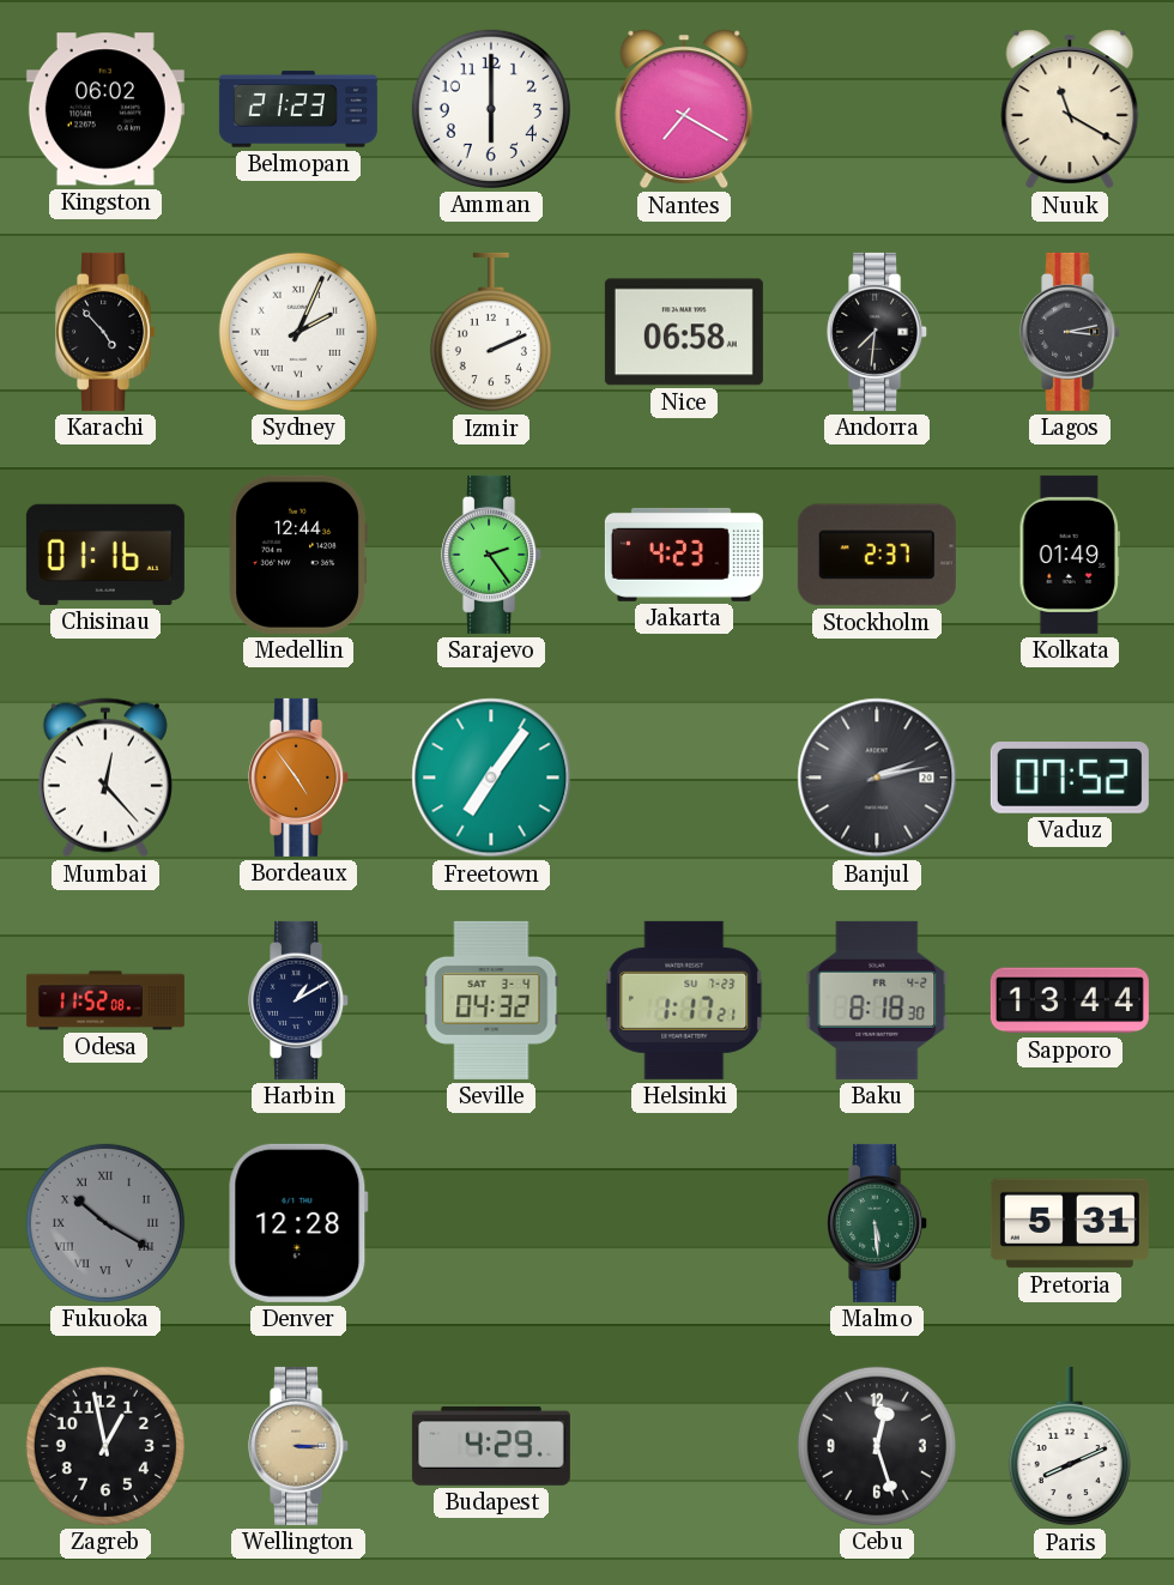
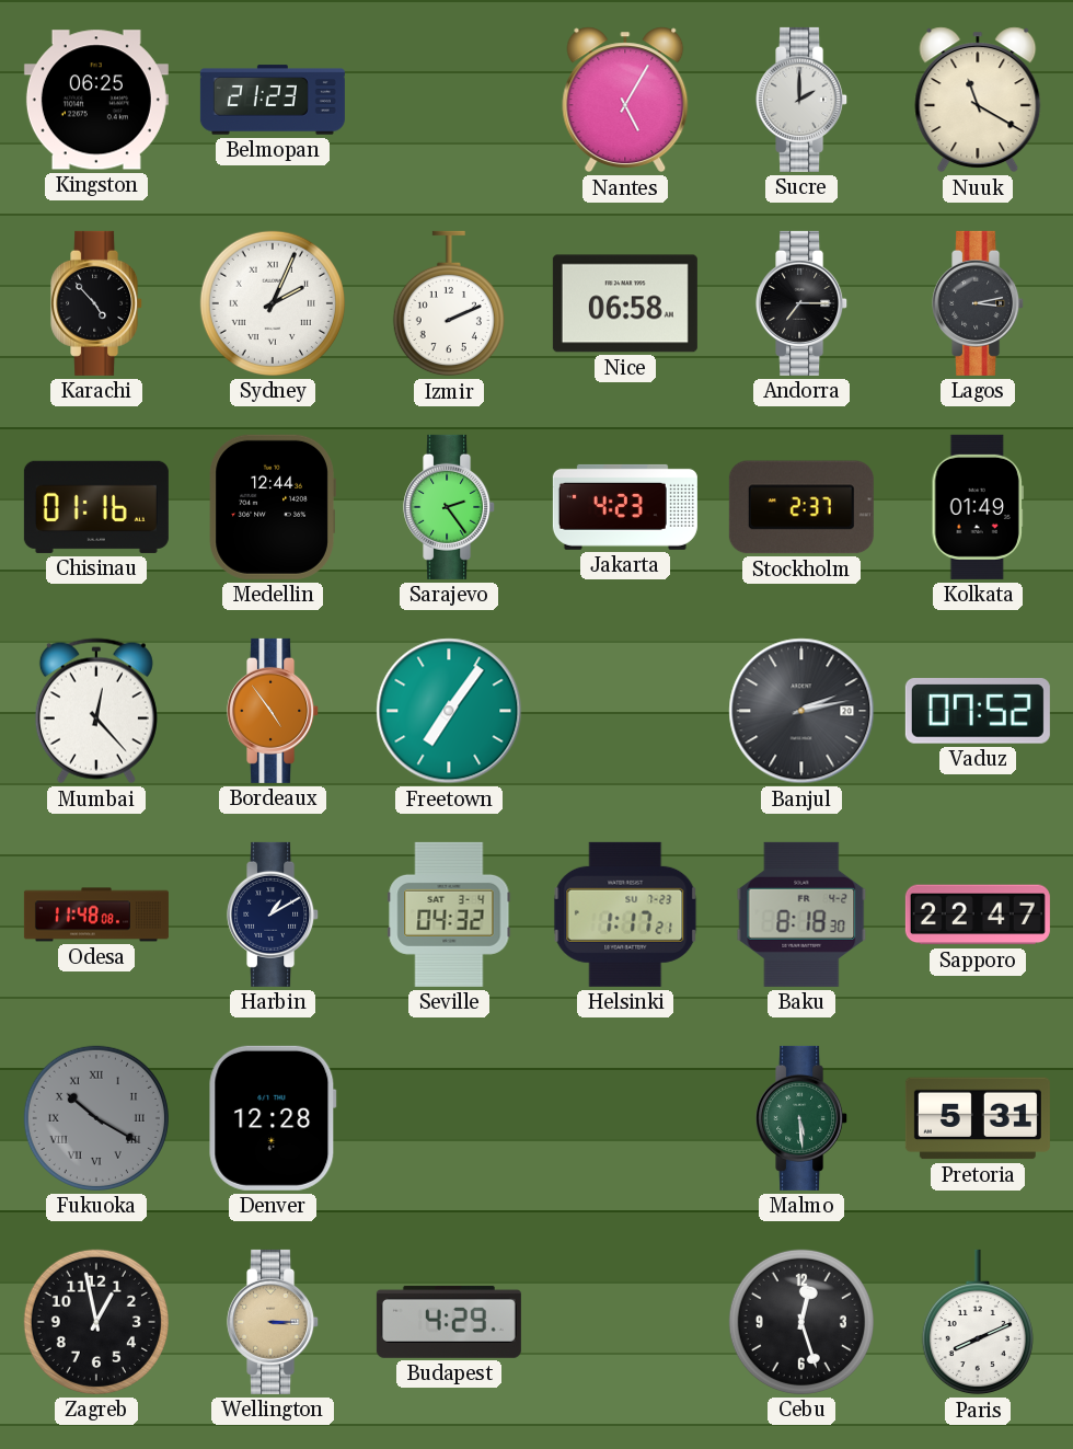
Kingston: 06:02 -> 06:25 (96, 100)
Amman: 6:00 -> none (491, 109)
Nantes: 7:20 -> 5:05 (625, 100)
Sucre: none -> 2:00 (803, 100)
Andorra: 7:31 -> 7:15 (803, 303)
Odesa: 11:52 -> 11:48 (96, 915)
Sapporo: 13:44 -> 22:47 (978, 915)
